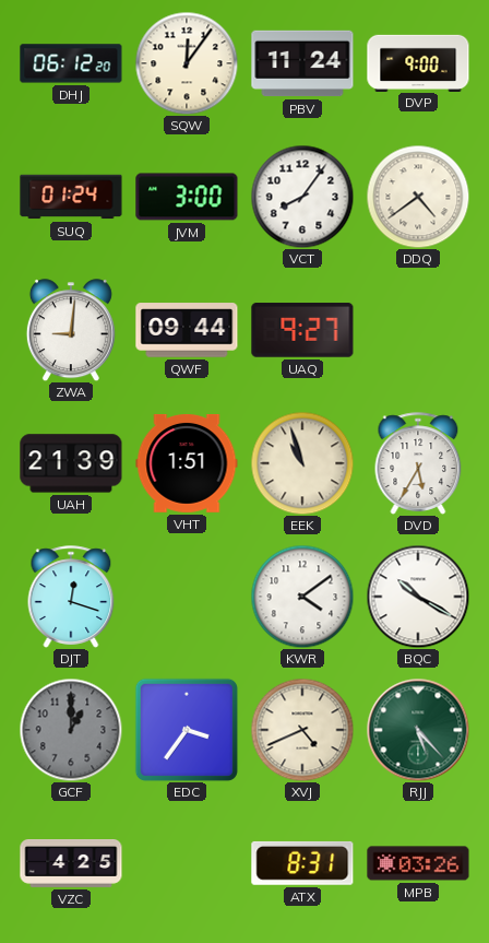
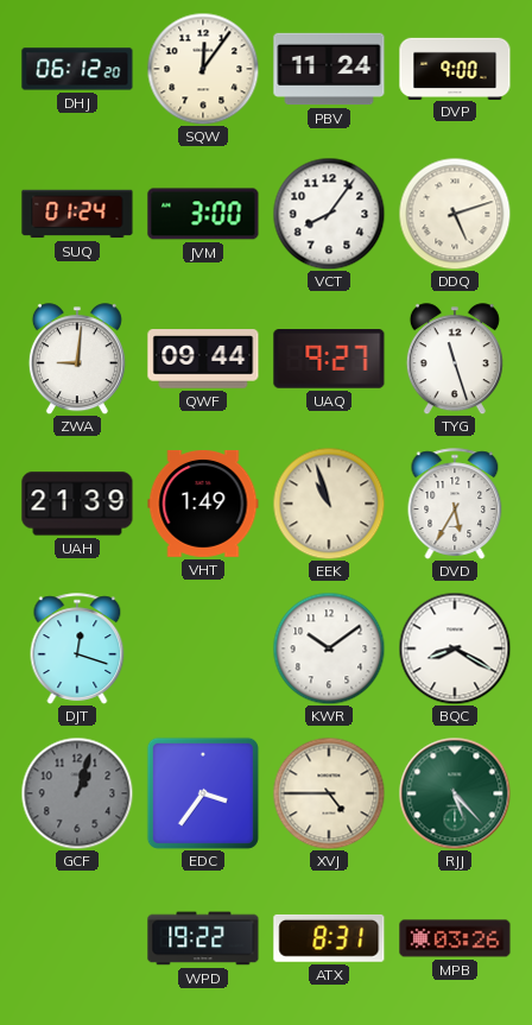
DDQ: 4:39 -> 5:12 (455, 214)
TYG: none -> 11:27 (455, 359)
VHT: 1:51 -> 1:49 (203, 505)
KWR: 4:09 -> 10:09 (329, 648)
BQC: 10:20 -> 8:20 (455, 648)
GCF: 1:00 -> 1:03 (77, 793)
XVJ: 4:41 -> 4:45 (329, 793)
VZC: 4:25 -> none (71, 864)
WPD: none -> 19:22 (203, 938)
